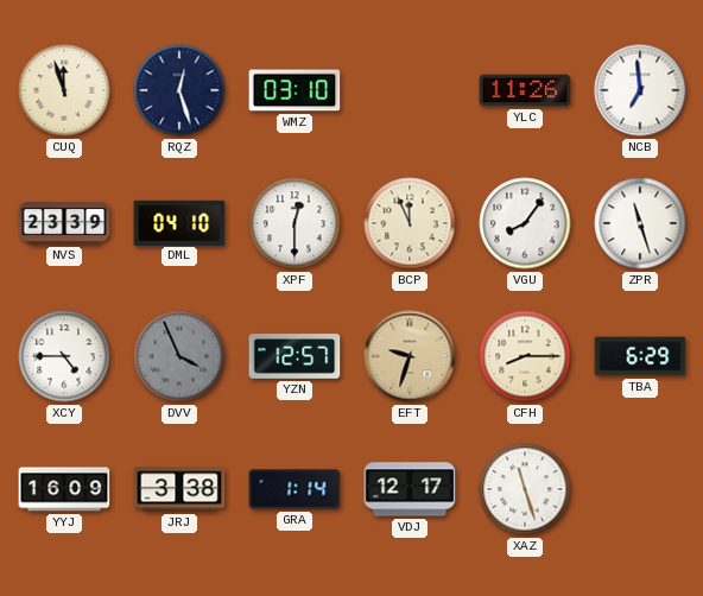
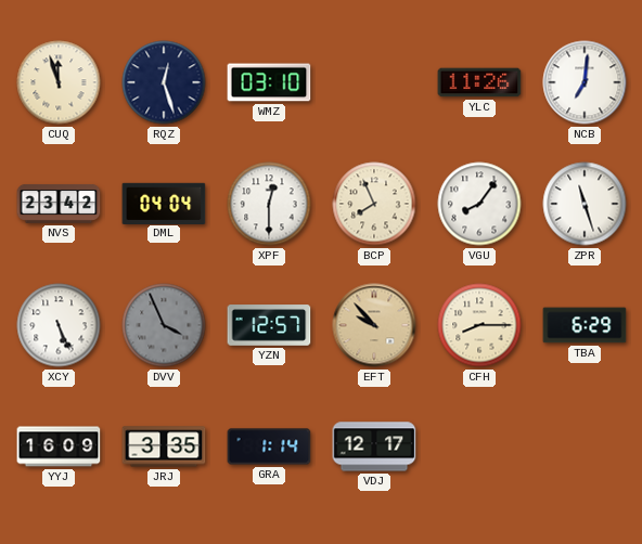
NCB: 6:59 -> 7:01 (585, 82)
NVS: 23:39 -> 23:42 (59, 204)
DML: 04:10 -> 04:04 (164, 203)
BCP: 11:56 -> 7:56 (374, 204)
XCY: 4:45 -> 5:26 (59, 325)
EFT: 9:33 -> 9:53 (374, 325)
JRJ: 3:38 -> 3:35 (164, 446)
XAZ: 11:27 -> none (525, 489)
